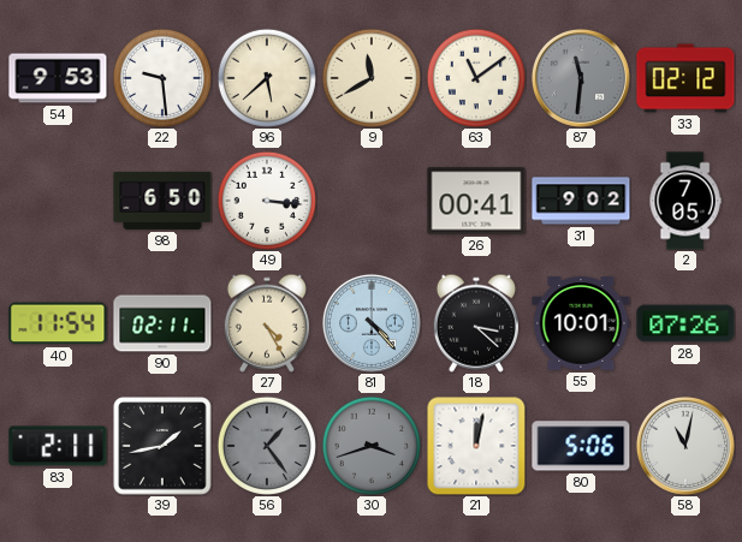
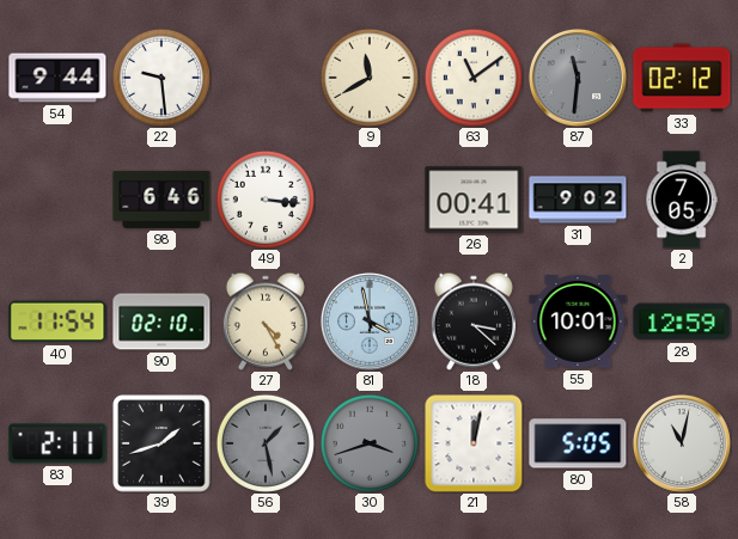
54: 9:53 -> 9:44 (57, 78)
96: 5:38 -> none (267, 78)
98: 6:50 -> 6:46 (161, 200)
90: 02:11 -> 02:10 (161, 321)
81: 4:23 -> 3:58 (370, 321)
28: 07:26 -> 12:59 (682, 321)
39: 1:43 -> 1:42 (161, 443)
56: 1:24 -> 1:28 (266, 443)
80: 5:06 -> 5:05 (578, 443)
